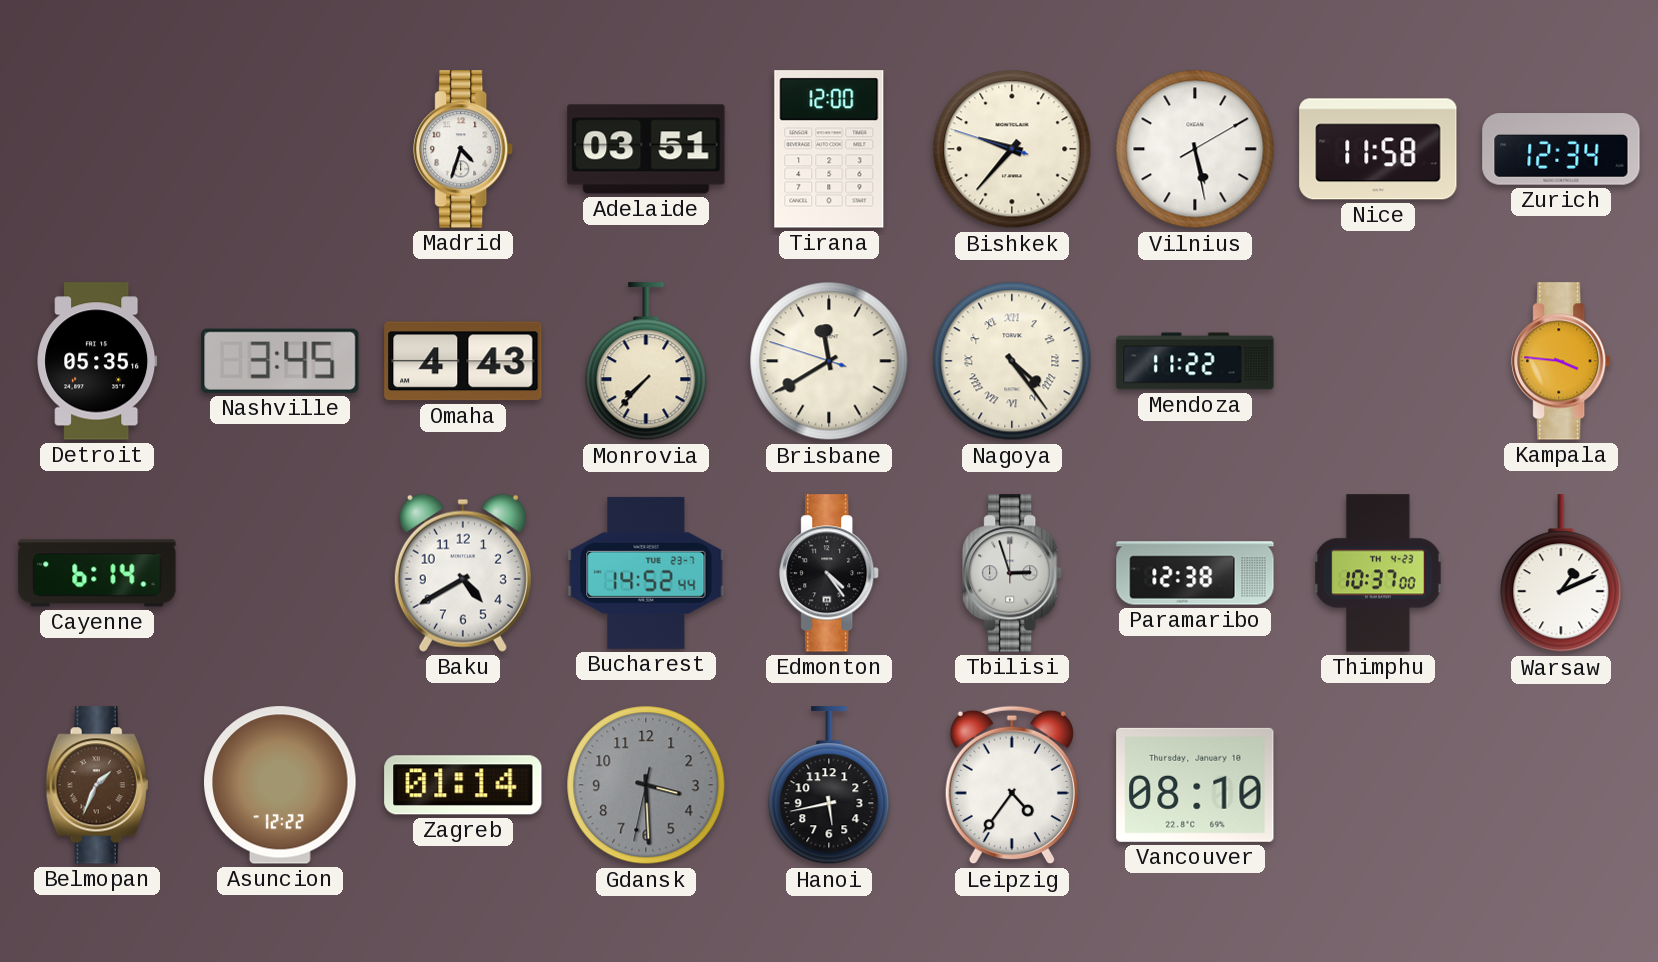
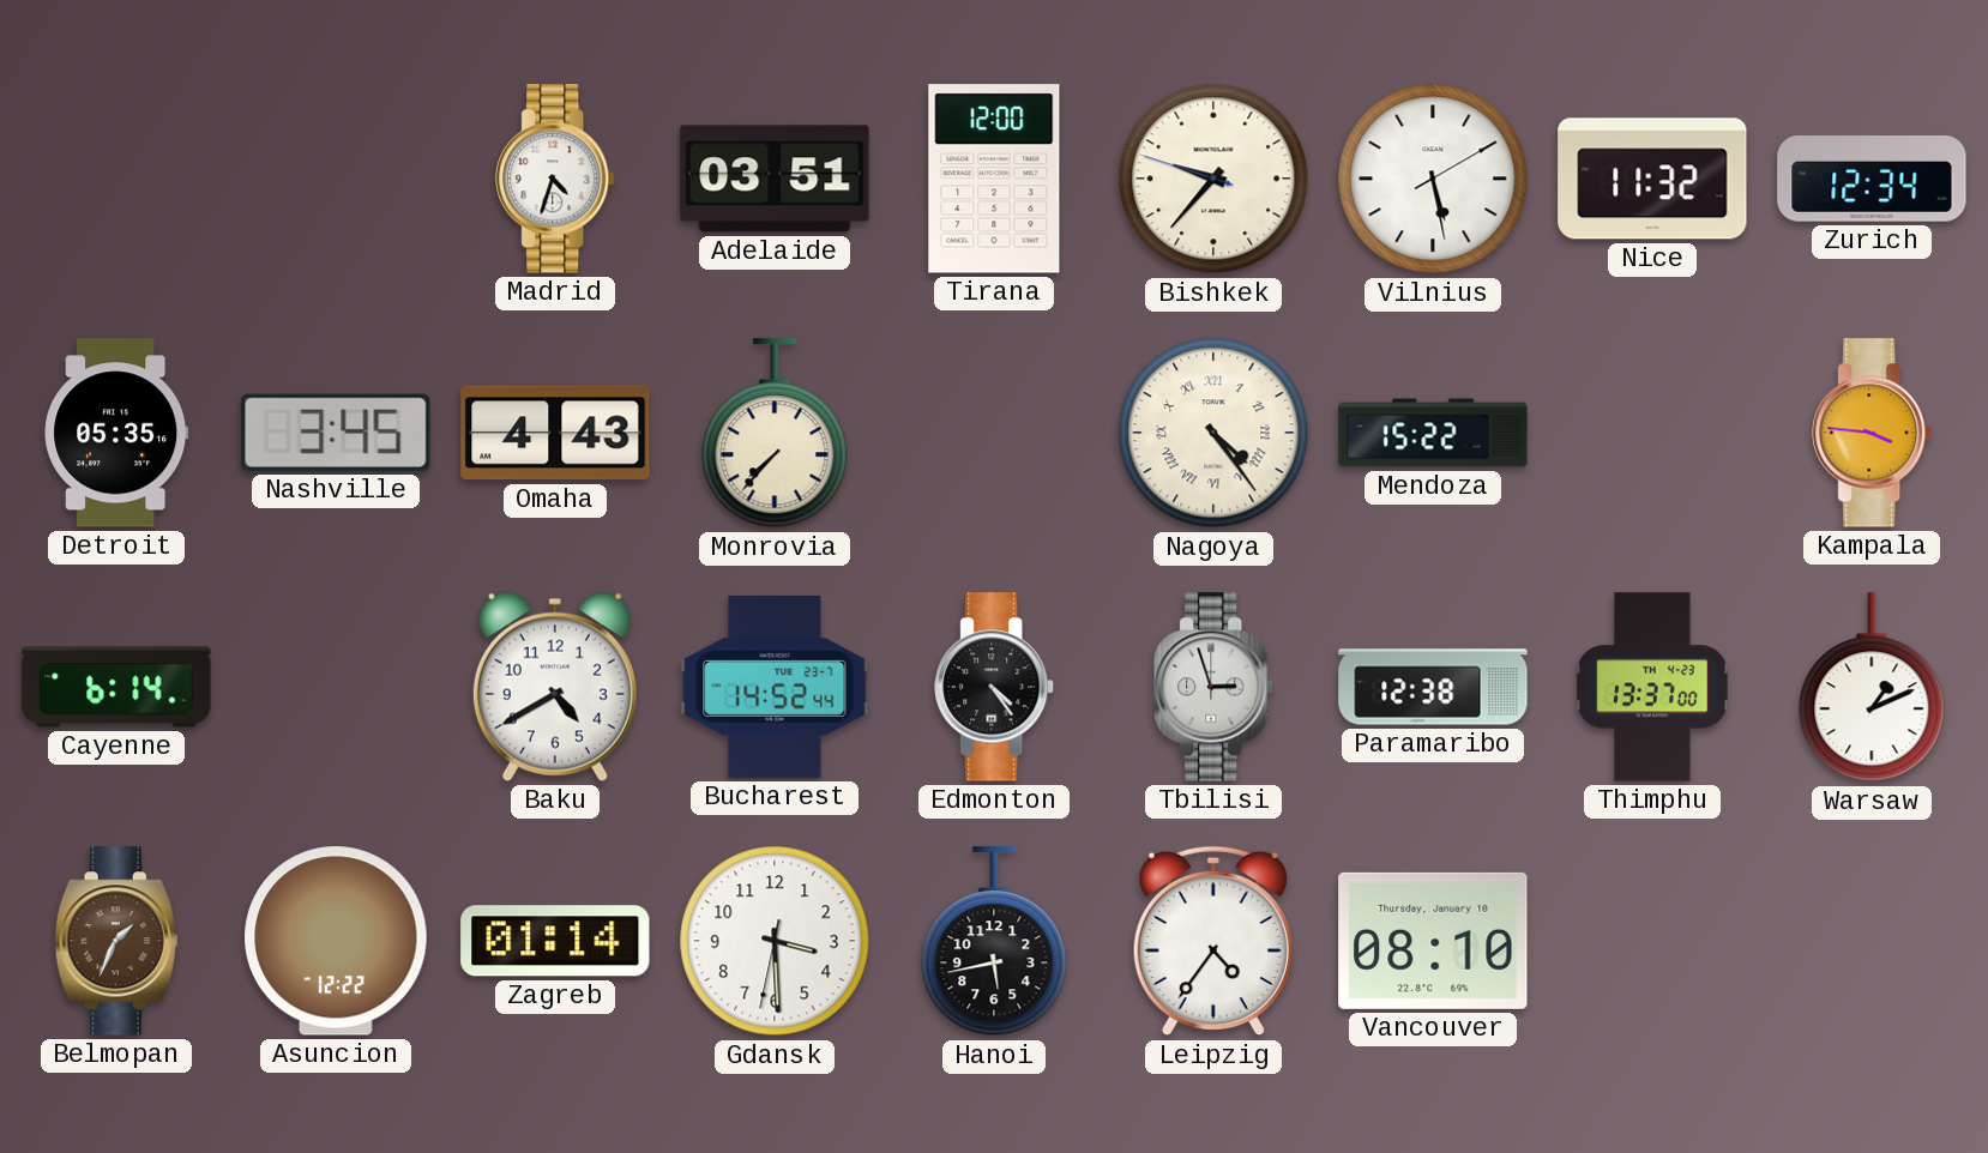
Nice: 11:58 -> 11:32 (1652, 179)
Brisbane: 11:39 -> none (829, 361)
Mendoza: 11:22 -> 15:22 (1433, 433)
Thimphu: 10:37 -> 13:37 (1652, 687)
Gdansk dial: grey -> white (775, 941)
